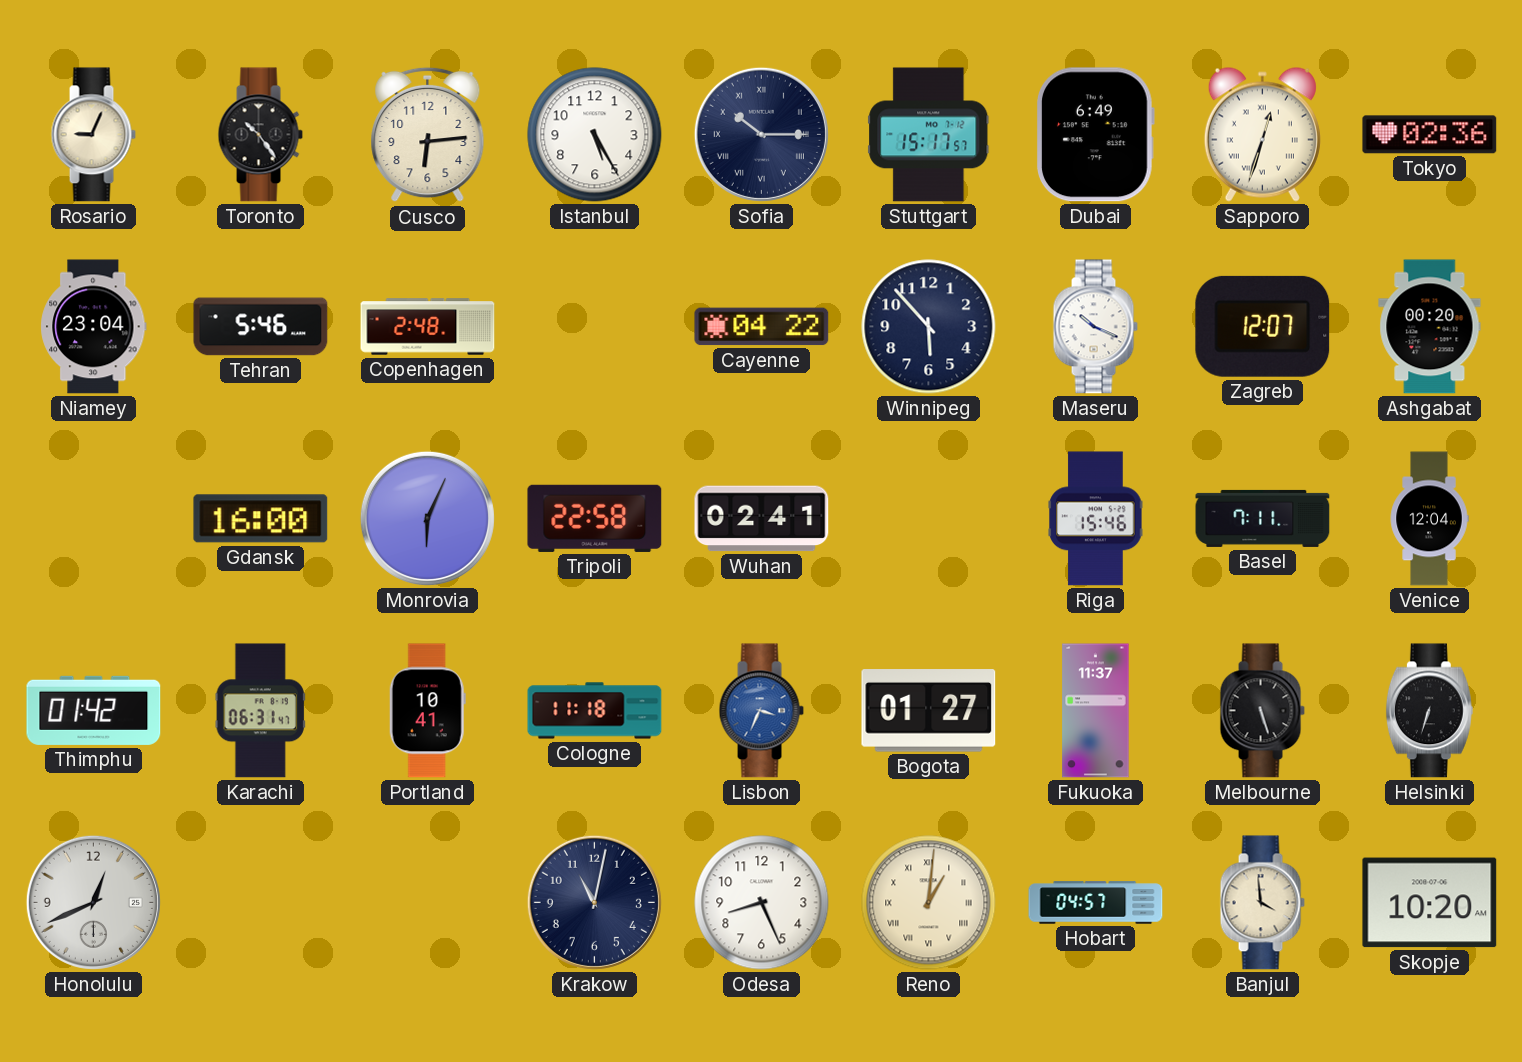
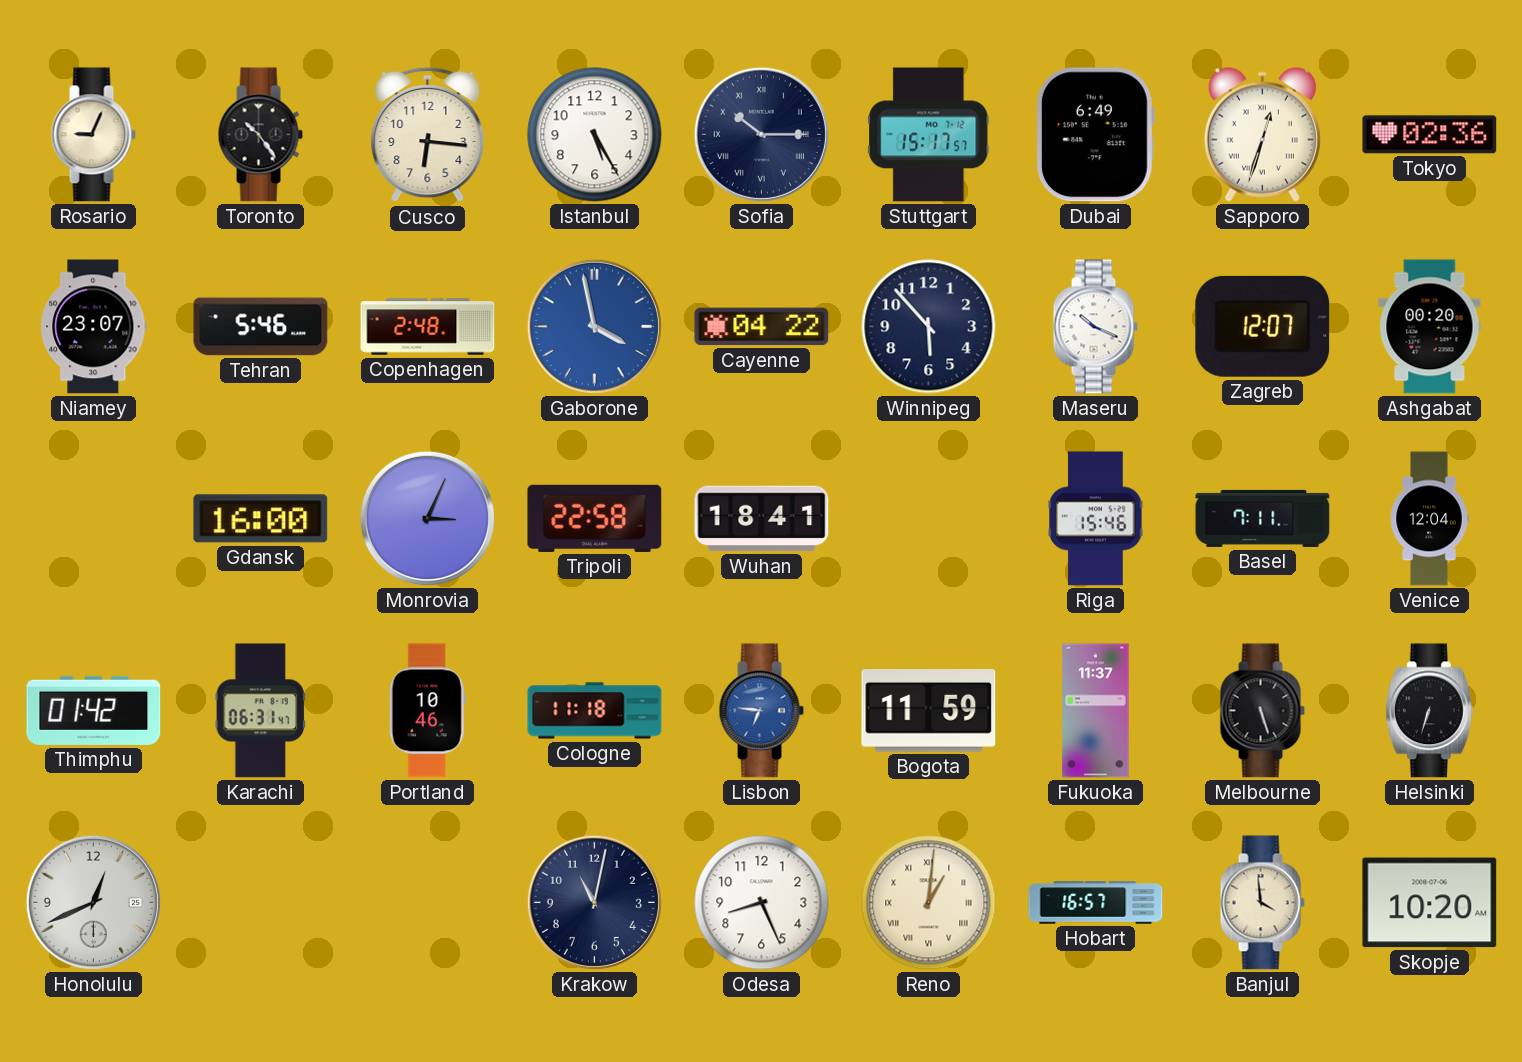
Cusco: 6:14 -> 6:16 (428, 135)
Niamey: 23:04 -> 23:07 (94, 327)
Gaborone: none -> 3:58 (594, 326)
Monrovia: 6:04 -> 3:04 (427, 518)
Wuhan: 02:41 -> 18:41 (762, 519)
Portland: 10:41 -> 10:46 (427, 711)
Lisbon: 3:34 -> 6:46 (761, 711)
Bogota: 01:27 -> 11:59 (929, 711)
Hobart: 04:57 -> 16:57 (1096, 903)
